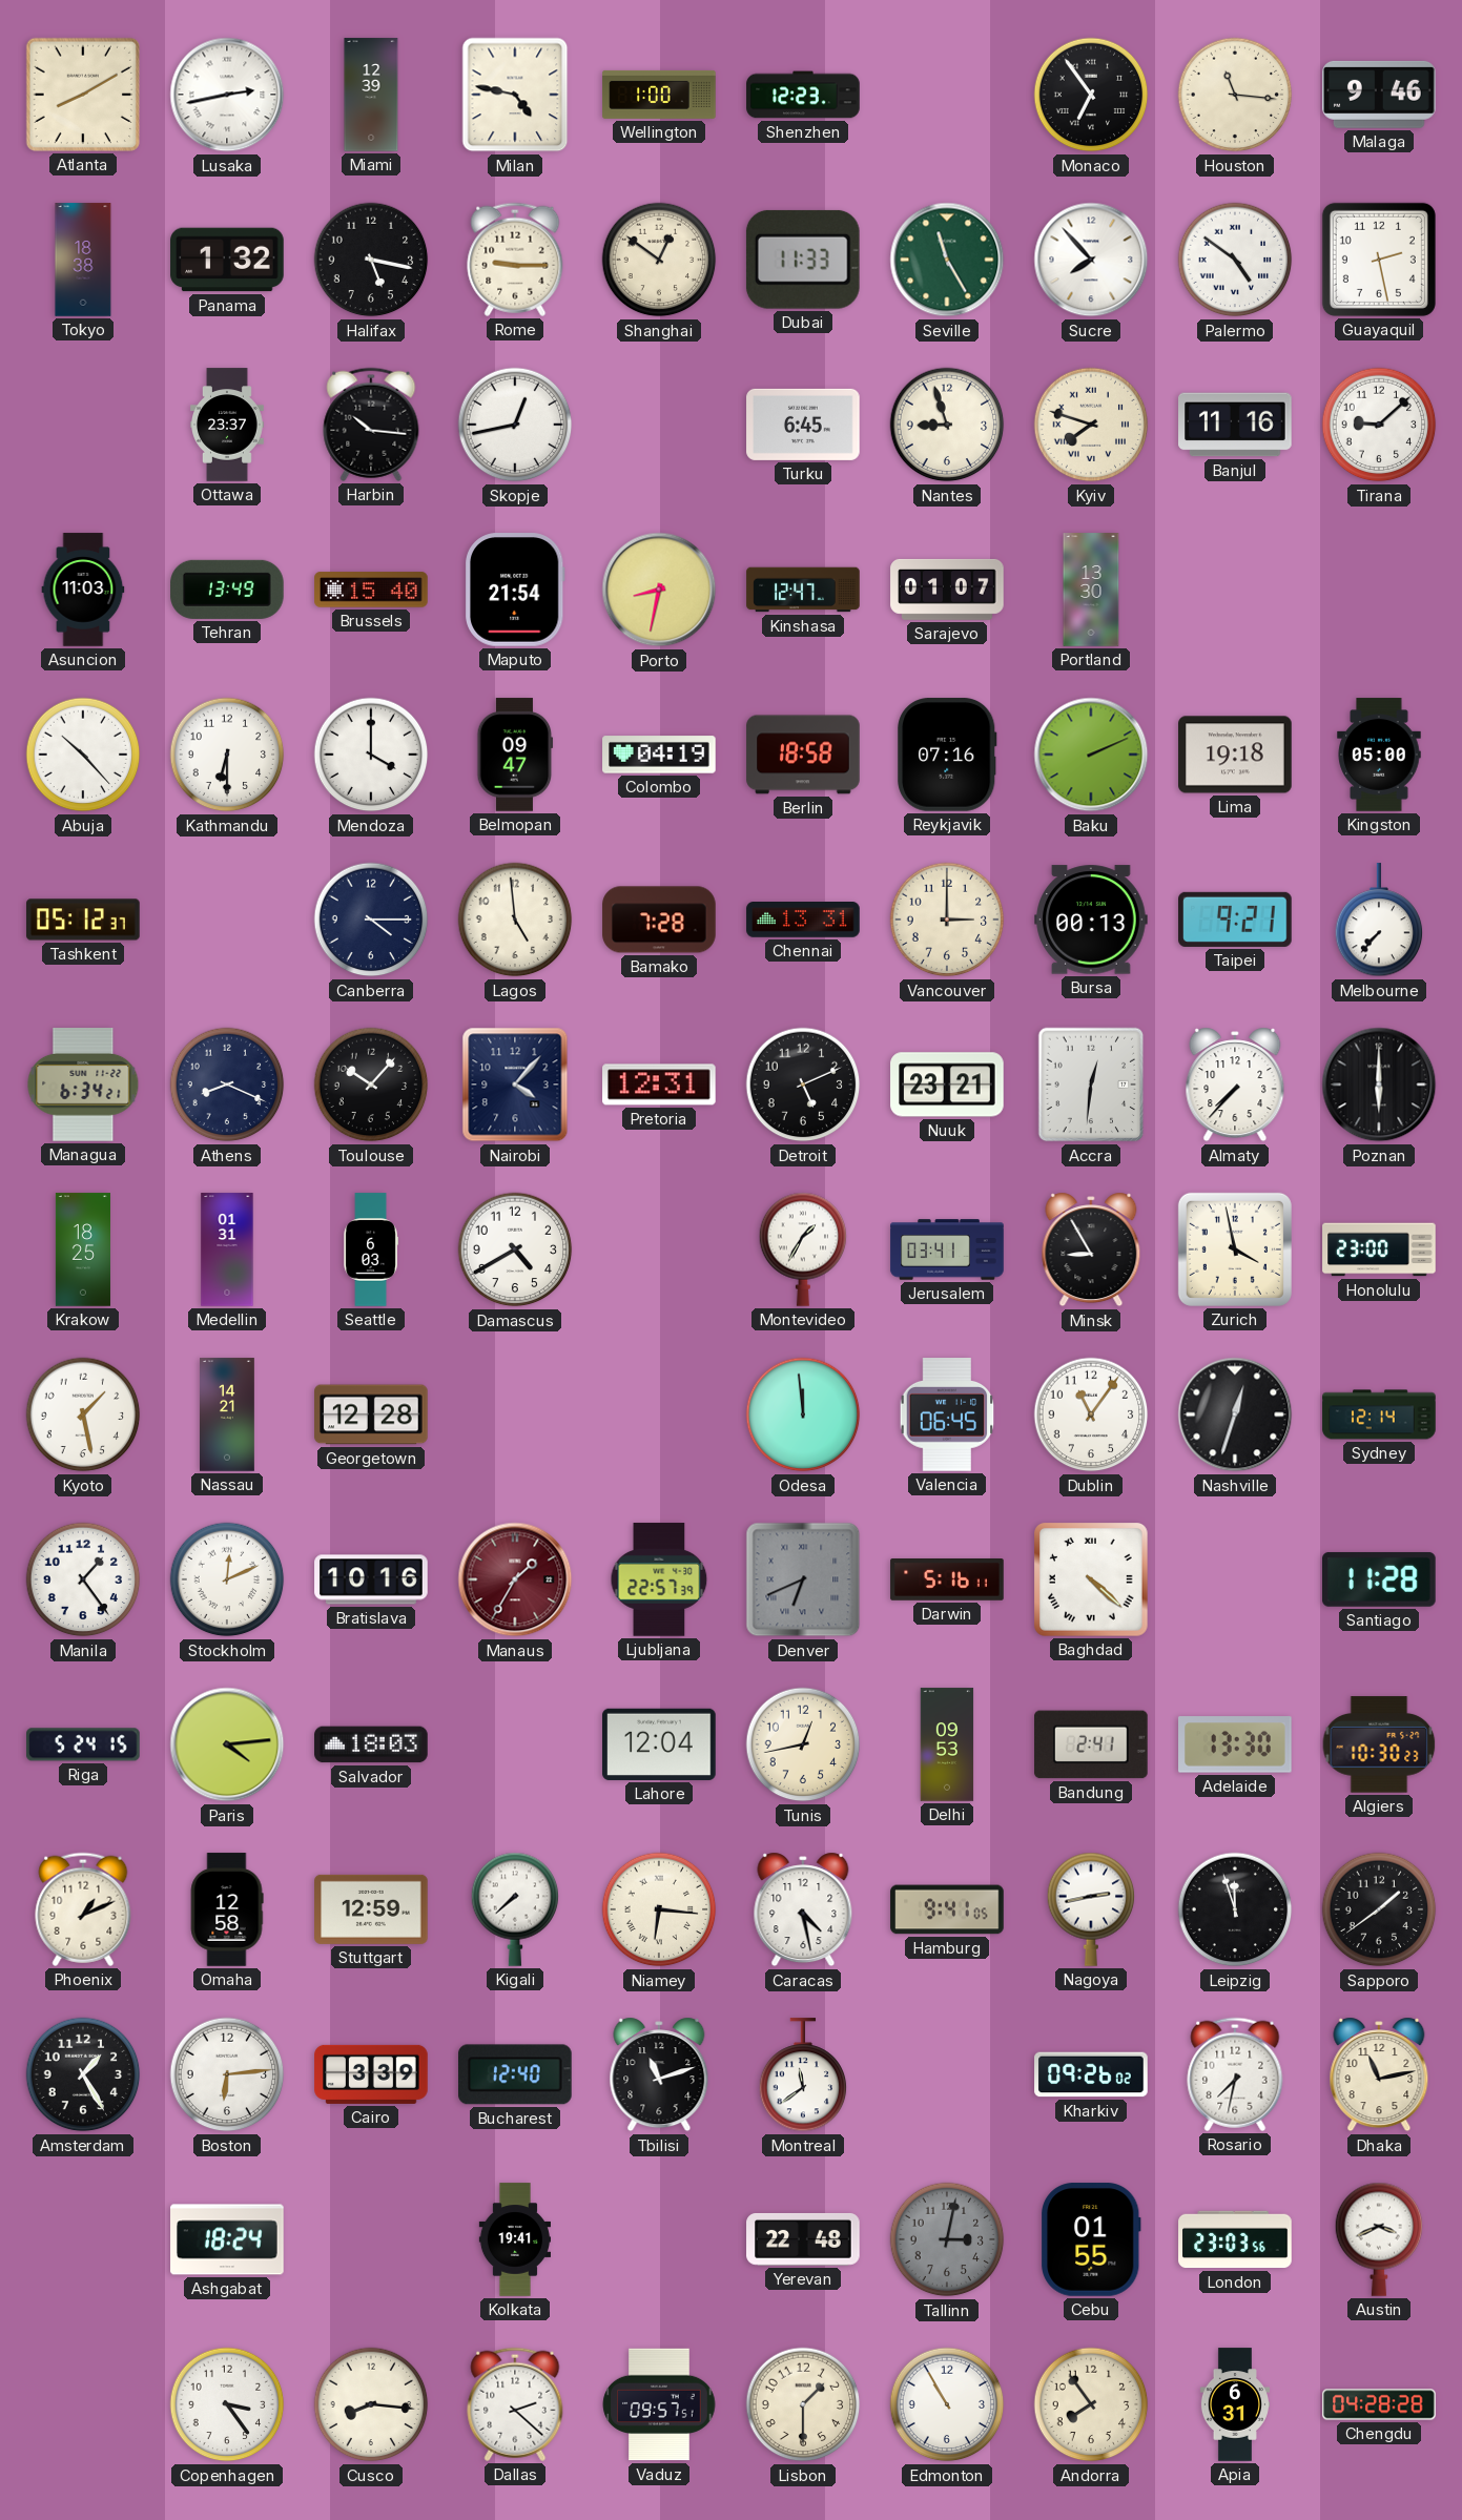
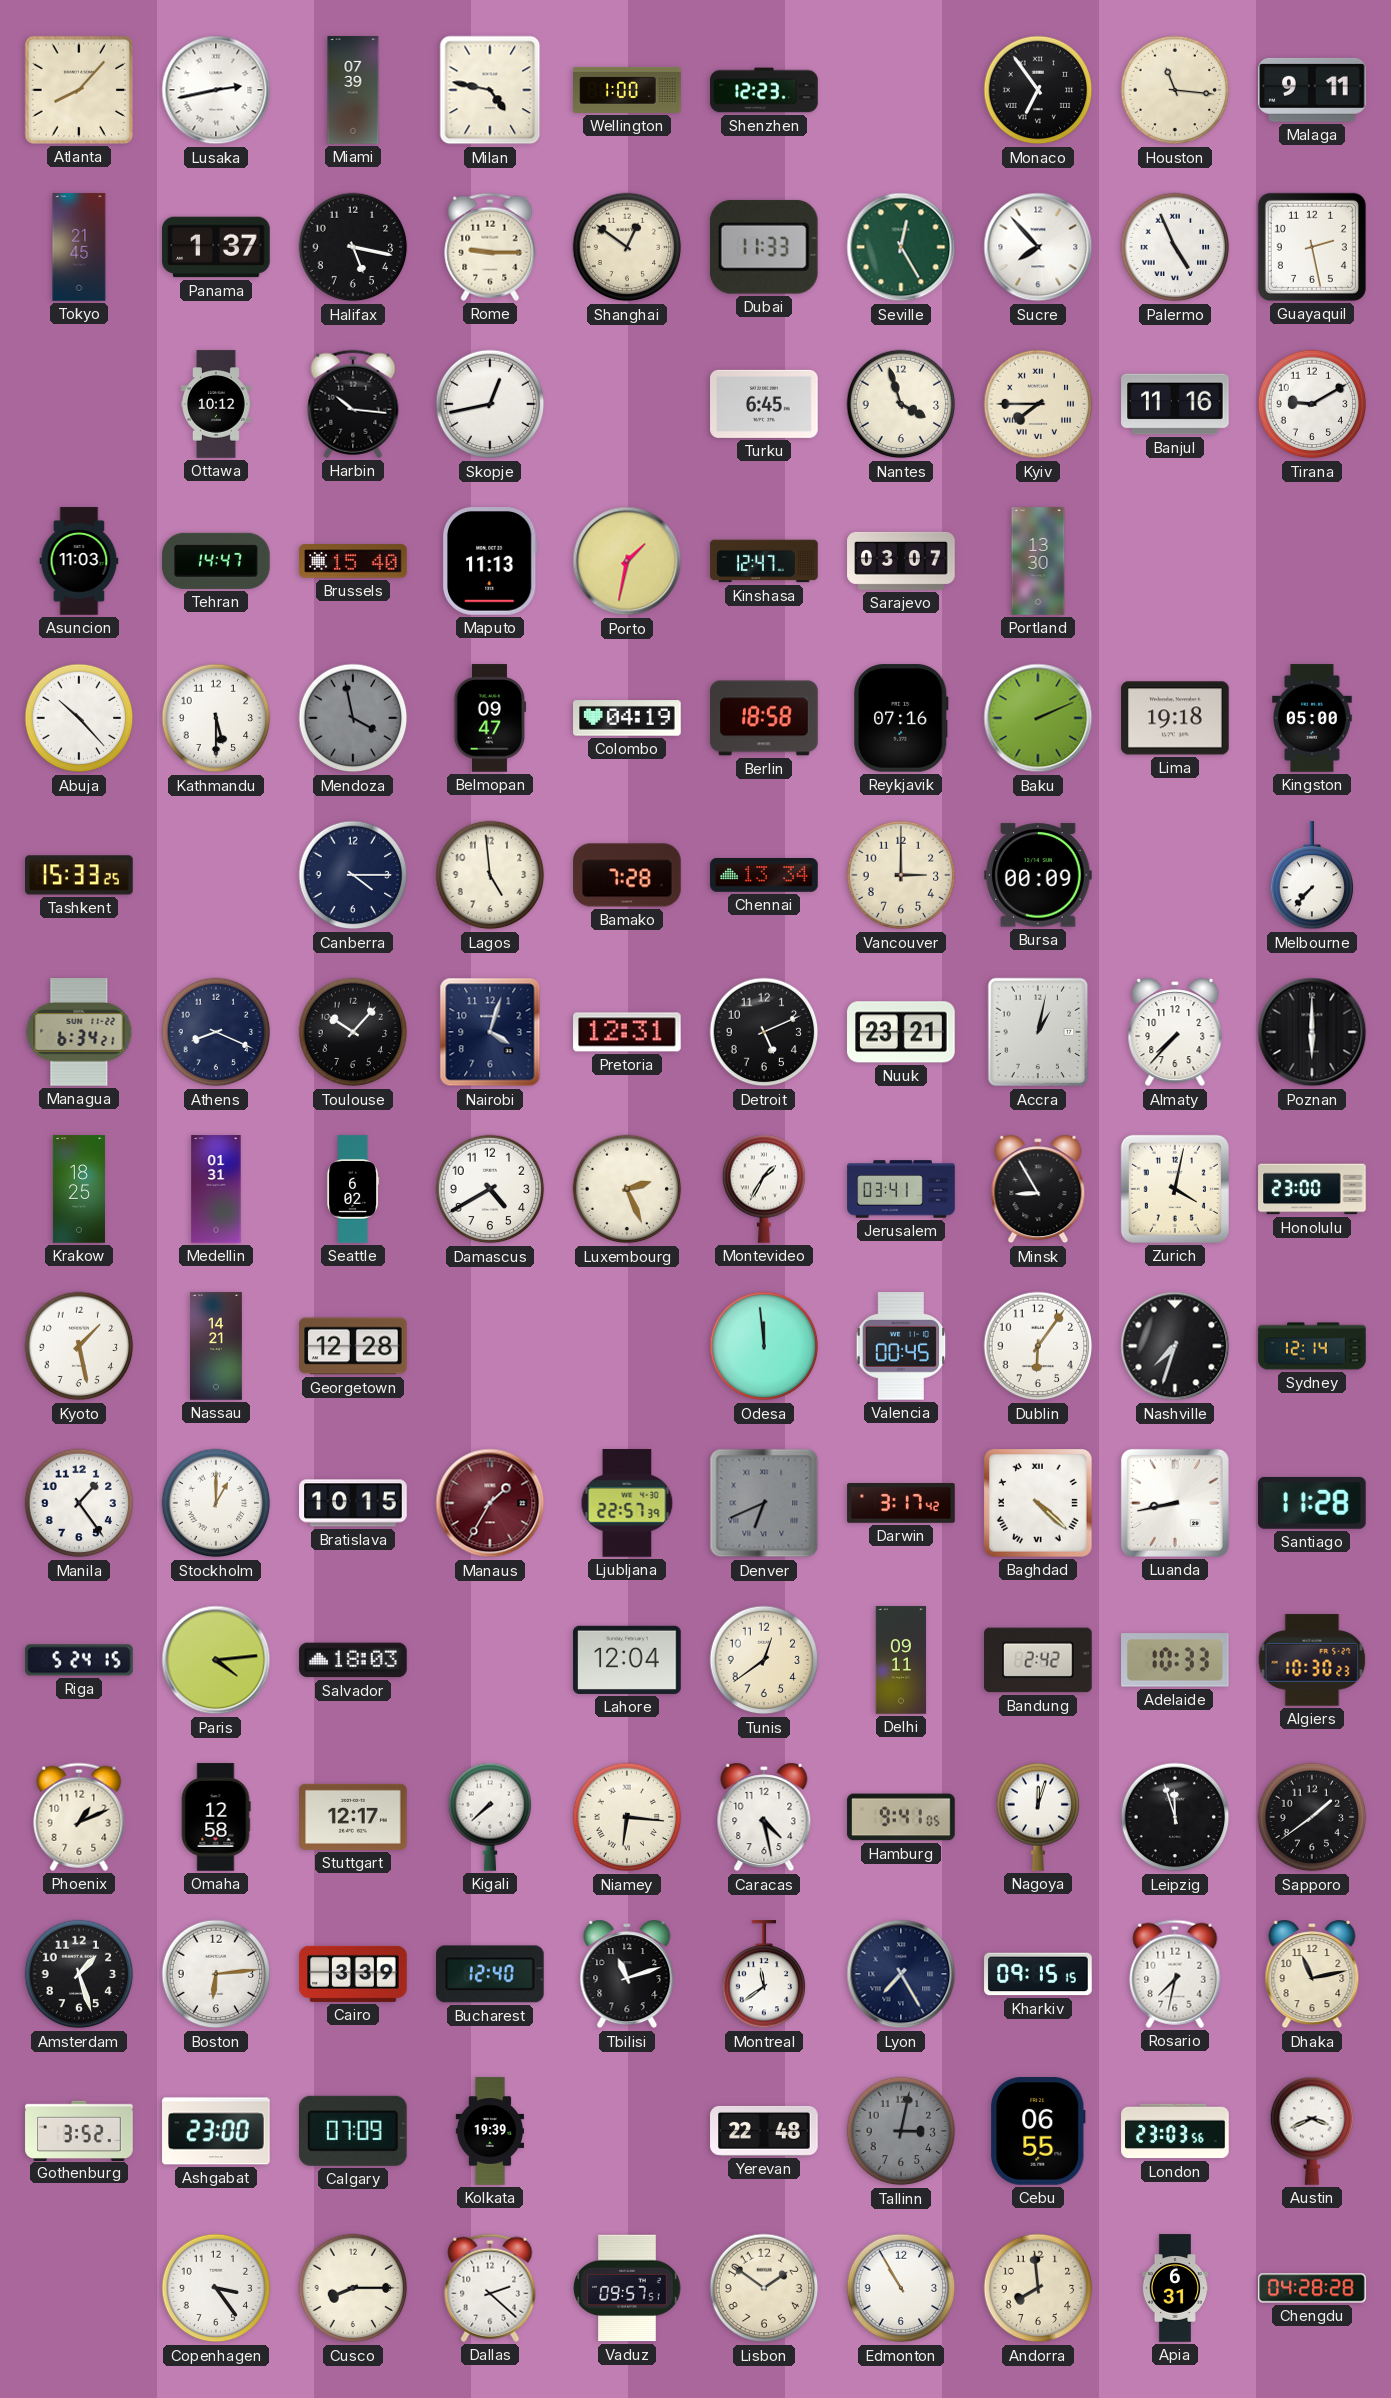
Atlanta: 8:10 -> 8:07 (79, 90)
Miami: 12:39 -> 07:39 (353, 90)
Malaga: 9:46 -> 9:11 (1313, 90)
Tokyo: 18:38 -> 21:45 (79, 247)
Panama: 1:32 -> 1:37 (216, 247)
Seville: 11:25 -> 12:25 (901, 247)
Palermo: 4:51 -> 4:56 (1175, 247)
Ottawa: 23:37 -> 10:12 (217, 404)
Nantes: 8:57 -> 3:57 (901, 404)
Kyiv: 7:48 -> 7:45 (1038, 404)
Tirana: 9:08 -> 9:10 (1312, 404)
Tehran: 13:49 -> 14:47 (216, 561)
Maputo: 21:54 -> 11:13 (490, 561)
Porto: 8:32 -> 1:32 (627, 561)
Sarajevo: 01:07 -> 03:07 (901, 561)
Kathmandu: 6:30 -> 5:30 (216, 718)
Mendoza: 4:00 -> 3:58 (353, 718)
Mendoza dial: white -> grey (353, 718)
Tashkent: 05:12 -> 15:33 (79, 875)
Chennai: 13:31 -> 13:34 (764, 875)
Bursa: 00:13 -> 00:09 (1038, 875)
Taipei: 9:21 -> none (1235, 920)
Nairobi: 4:07 -> 4:03 (490, 1032)
Accra: 12:31 -> 1:02 (1038, 1032)
Seattle: 6:03 -> 6:02 (352, 1189)
Luxembourg: none -> 2:26 (627, 1189)
Zurich: 3:58 -> 4:02 (1175, 1189)
Valencia: 06:45 -> 00:45 (901, 1346)
Dublin: 11:06 -> 6:06 (1038, 1346)
Nashville: 12:33 -> 7:33 (1175, 1346)
Stockholm: 12:11 -> 1:00 (216, 1503)
Bratislava: 10:16 -> 10:15 (353, 1503)
Darwin: 5:16 -> 3:17 (901, 1503)
Luanda: none -> 8:43 (1175, 1503)
Tunis: 12:43 -> 12:39 (764, 1660)
Delhi: 09:53 -> 09:11 (901, 1660)
Bandung: 2:41 -> 2:42 (1038, 1660)
Adelaide: 13:30 -> 10:33 (1175, 1660)
Stuttgart: 12:59 -> 12:17 (353, 1817)
Nagoya: 2:43 -> 12:03 (1038, 1817)
Amsterdam: 1:25 -> 1:27 (79, 1974)
Lyon: none -> 7:25 (901, 1974)
Kharkiv: 09:26 -> 09:15 (1038, 1974)
Gothenburg: none -> 3:52 (79, 2130)
Ashgabat: 18:24 -> 23:00 (216, 2131)
Calgary: none -> 07:09 (353, 2131)
Kolkata: 19:41 -> 19:39 (489, 2131)
Cebu: 01:55 -> 06:55 (1038, 2131)
Cusco: 8:16 -> 8:15 (353, 2288)
Lisbon: 1:30 -> 1:51 (764, 2288)
Andorra: 7:54 -> 7:59 (1038, 2288)
